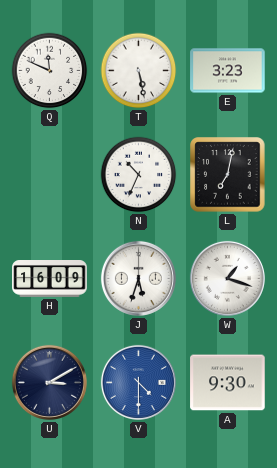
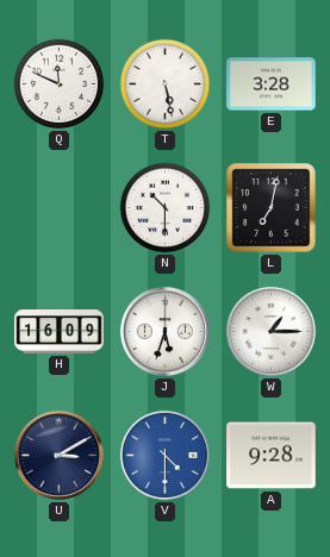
E: 3:23 -> 3:28 (272, 85)
N: 10:34 -> 10:30 (166, 208)
W: 1:18 -> 1:15 (270, 331)
A: 9:30 -> 9:28 (272, 456)
